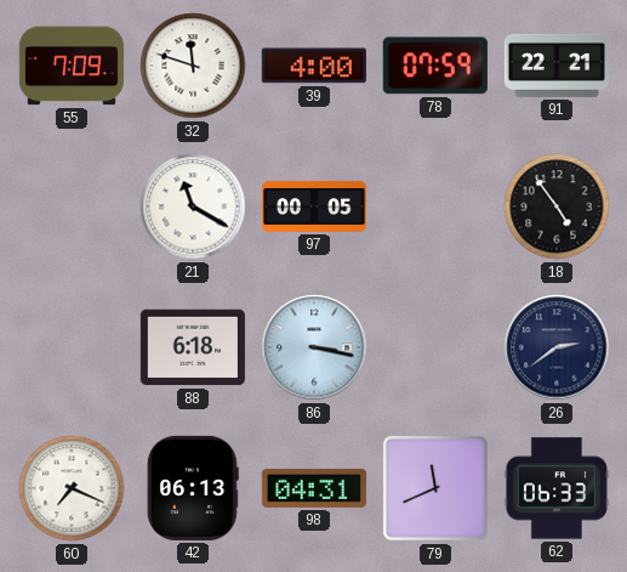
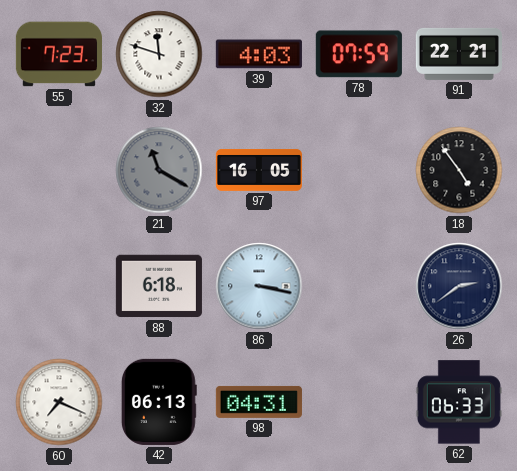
55: 7:09 -> 7:23 (59, 54)
39: 4:00 -> 4:03 (259, 54)
21 dial: white -> grey (159, 170)
97: 00:05 -> 16:05 (259, 171)
79: 11:41 -> none (435, 488)
